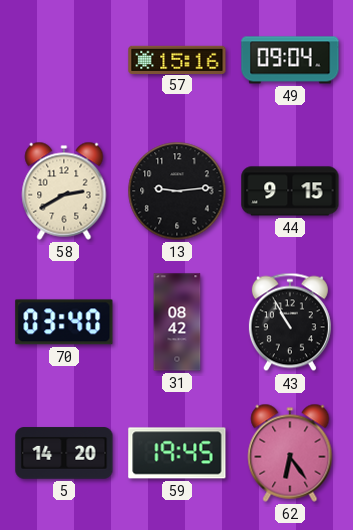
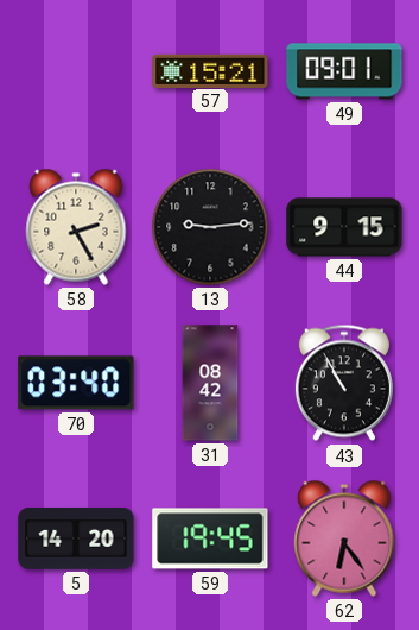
57: 15:16 -> 15:21 (210, 70)
49: 09:04 -> 09:01 (344, 71)
58: 2:40 -> 2:25 (76, 227)
